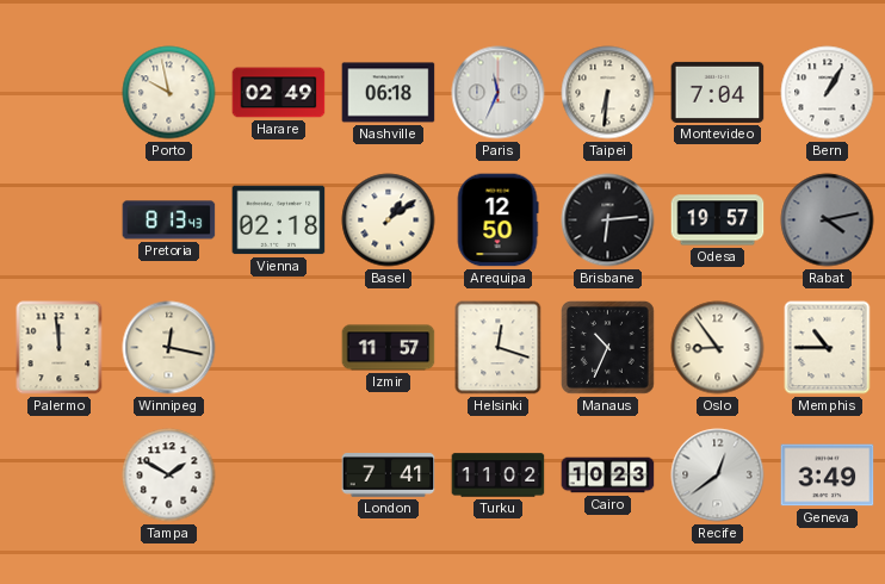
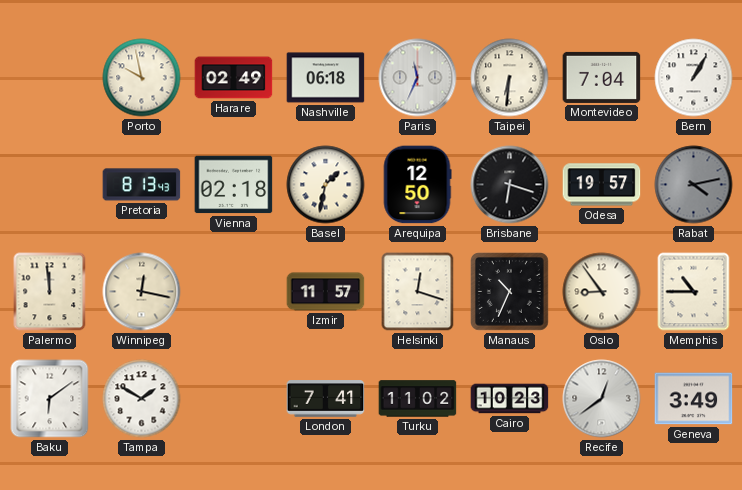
Basel: 1:09 -> 1:32 (326, 185)
Brisbane: 6:14 -> 6:18 (510, 185)
Baku: none -> 6:09 (50, 399)
